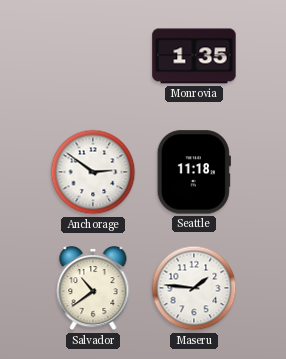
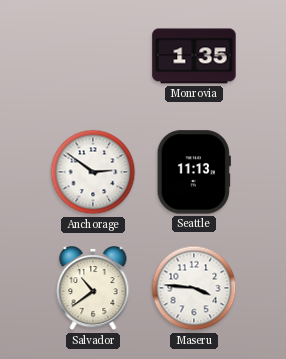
Seattle: 11:18 -> 11:13 (194, 172)
Maseru: 1:46 -> 3:46 (194, 288)
